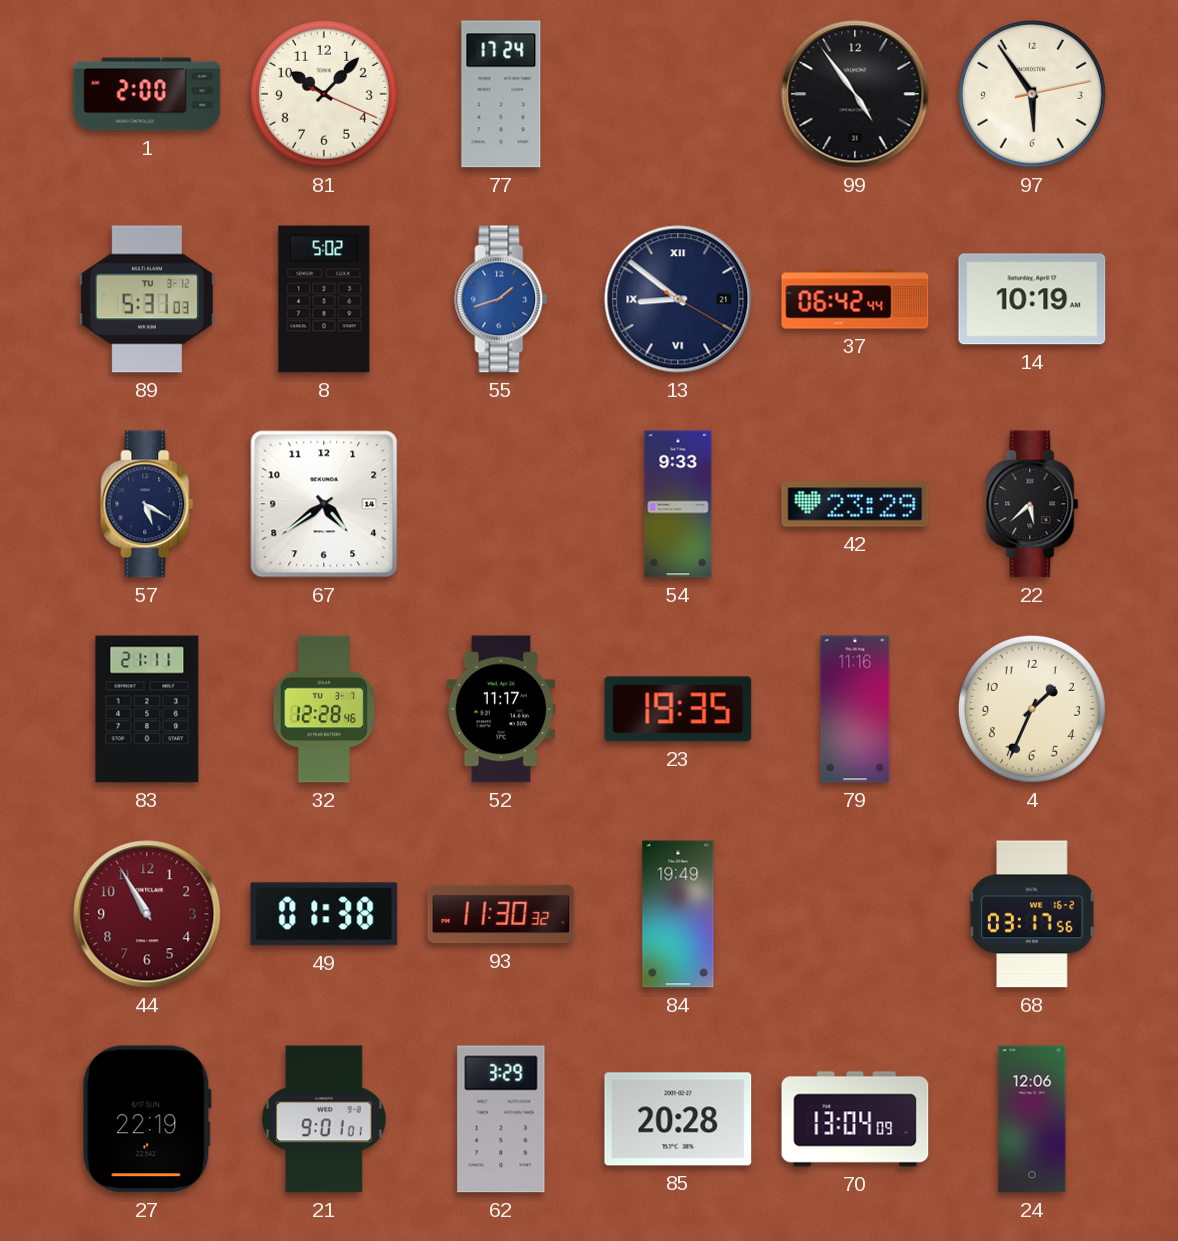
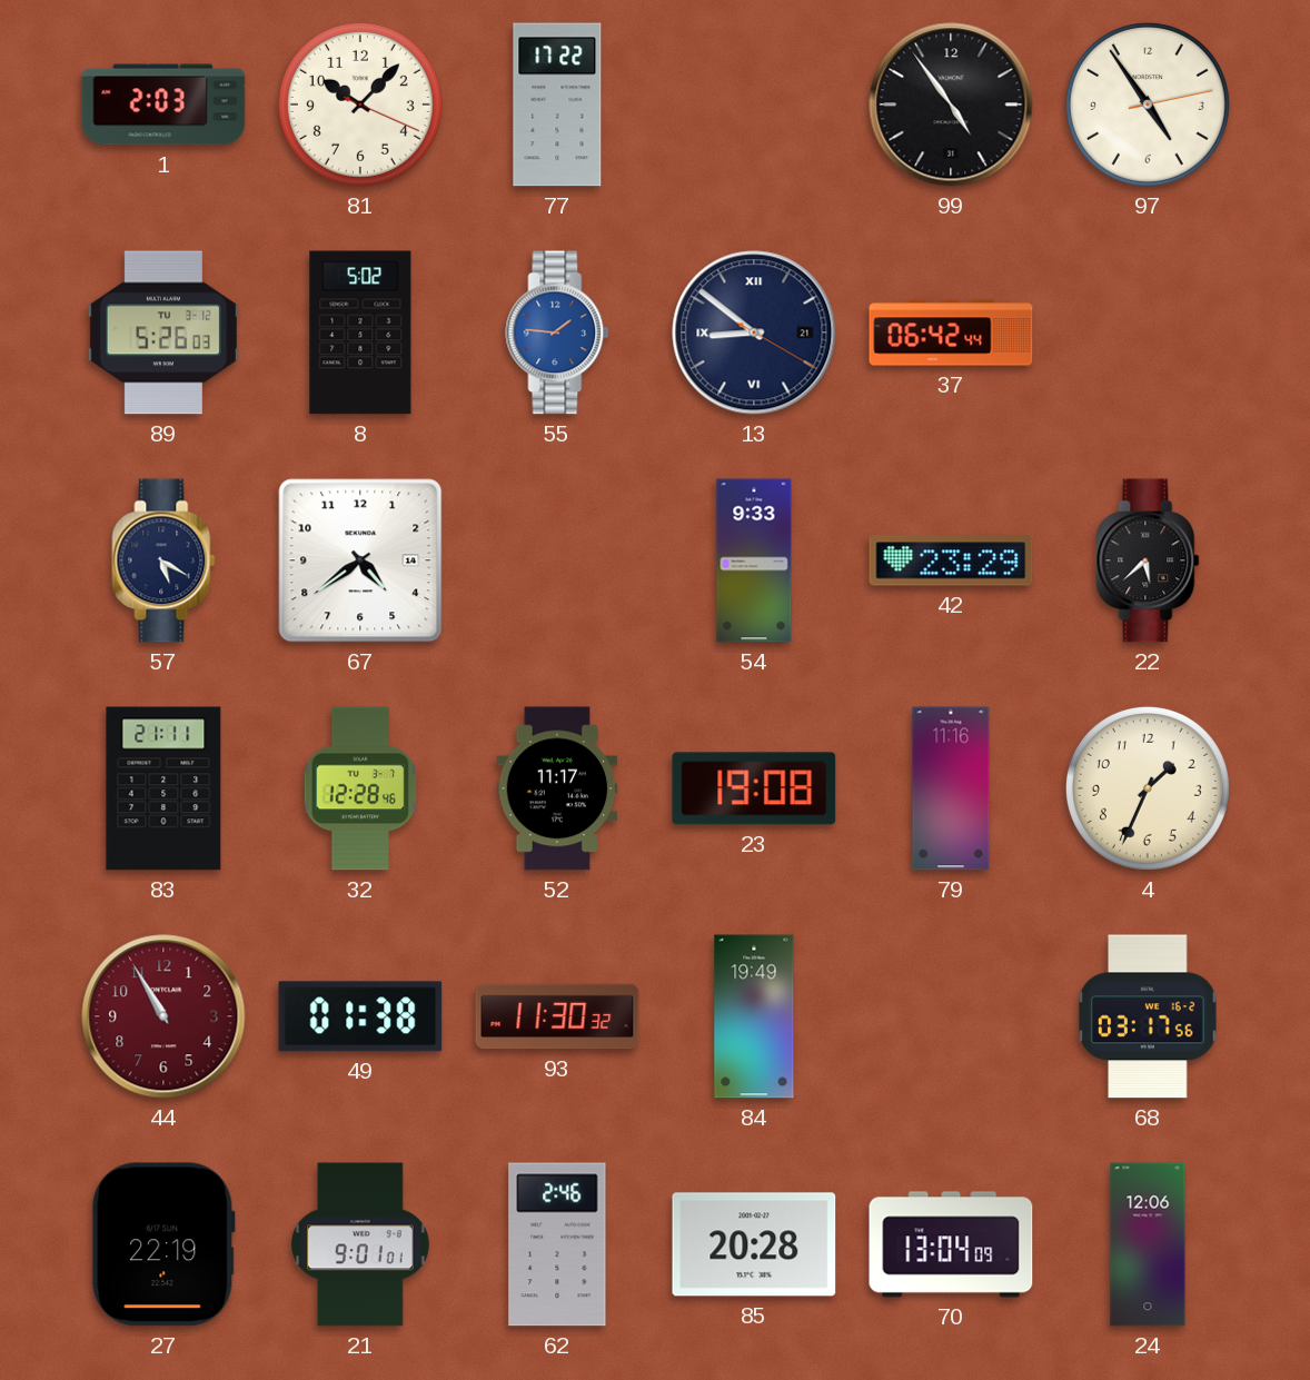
1: 2:00 -> 2:03 (163, 105)
77: 17:24 -> 17:22 (557, 105)
97: 5:54 -> 4:54 (1148, 105)
89: 5:31 -> 5:26 (163, 332)
55: 1:42 -> 1:46 (557, 332)
14: 10:19 -> none (1032, 299)
23: 19:35 -> 19:08 (754, 788)
62: 3:29 -> 2:46 (557, 1244)
